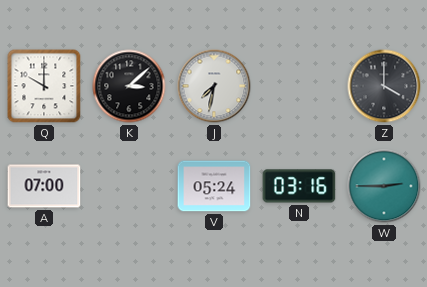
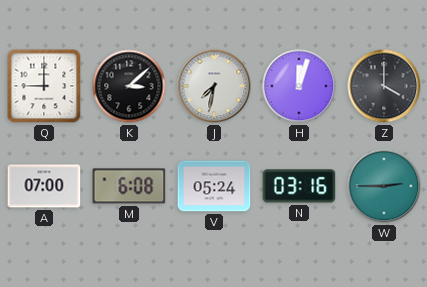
Q: 10:00 -> 9:00 (44, 86)
H: none -> 12:03 (299, 86)
M: none -> 6:08 (129, 186)
